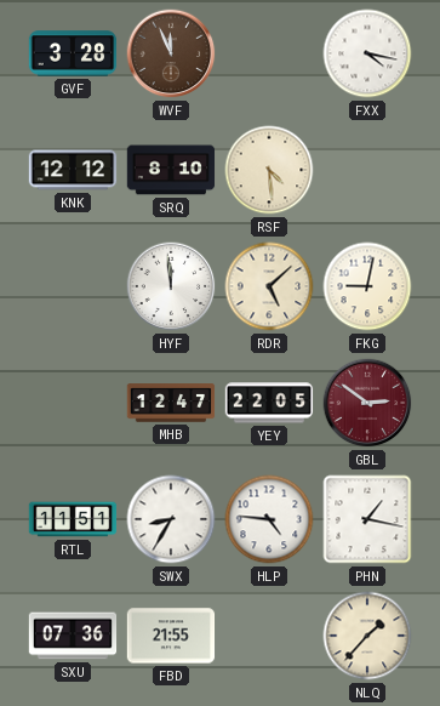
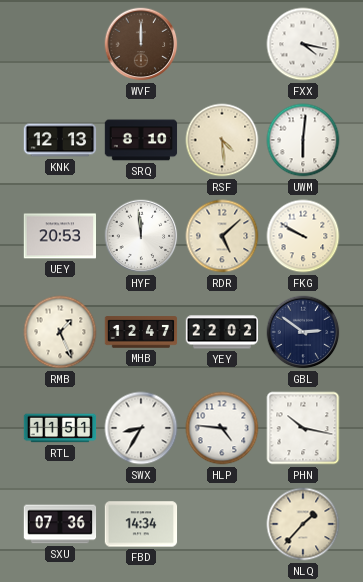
GVF: 3:28 -> none (73, 53)
WVF: 11:56 -> 12:00 (141, 44)
KNK: 12:12 -> 12:13 (60, 140)
UWM: none -> 6:01 (303, 140)
UEY: none -> 20:53 (59, 236)
FKG: 9:02 -> 9:50 (303, 236)
RMB: none -> 1:26 (60, 332)
YEY: 22:05 -> 22:02 (222, 332)
GBL dial: burgundy -> navy (303, 332)
PHN: 1:17 -> 10:17 (303, 428)
FBD: 21:55 -> 14:34 (141, 524)
